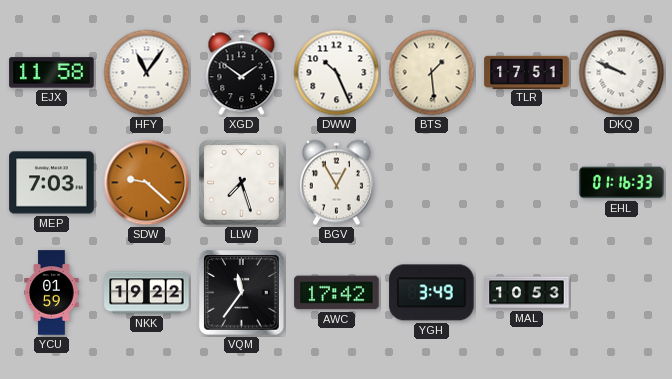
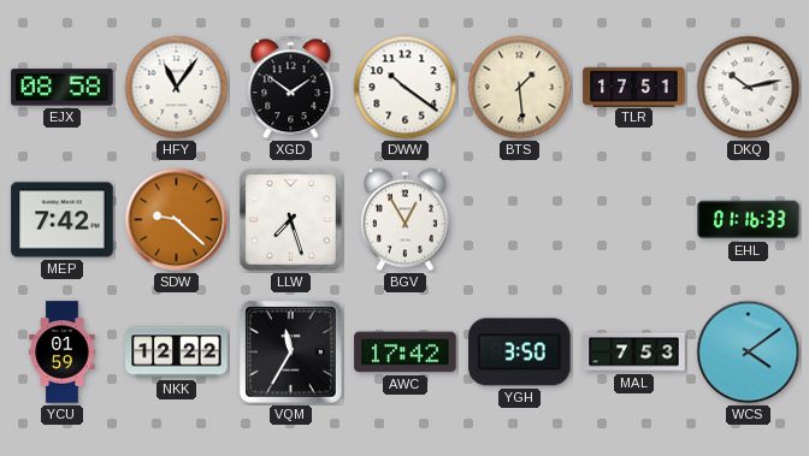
EJX: 11:58 -> 08:58 (63, 88)
DWW: 10:26 -> 10:21 (406, 88)
DKQ: 9:49 -> 10:13 (749, 88)
MEP: 7:03 -> 7:42 (63, 220)
NKK: 19:22 -> 12:22 (177, 353)
VQM: 11:36 -> 11:35 (291, 353)
YGH: 3:49 -> 3:50 (520, 353)
MAL: 10:53 -> 7:53 (634, 353)
WCS: none -> 4:09 (749, 353)
